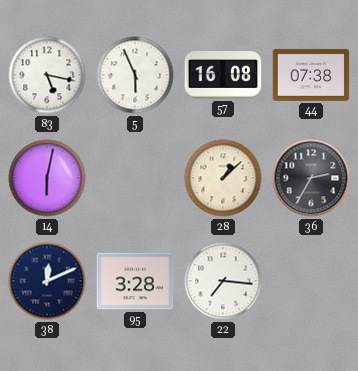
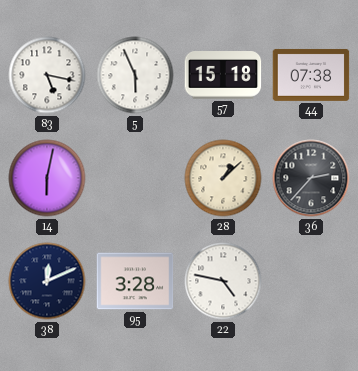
57: 16:08 -> 15:18 (223, 76)
36: 2:35 -> 2:37 (311, 178)
22: 7:16 -> 4:47 (223, 281)
